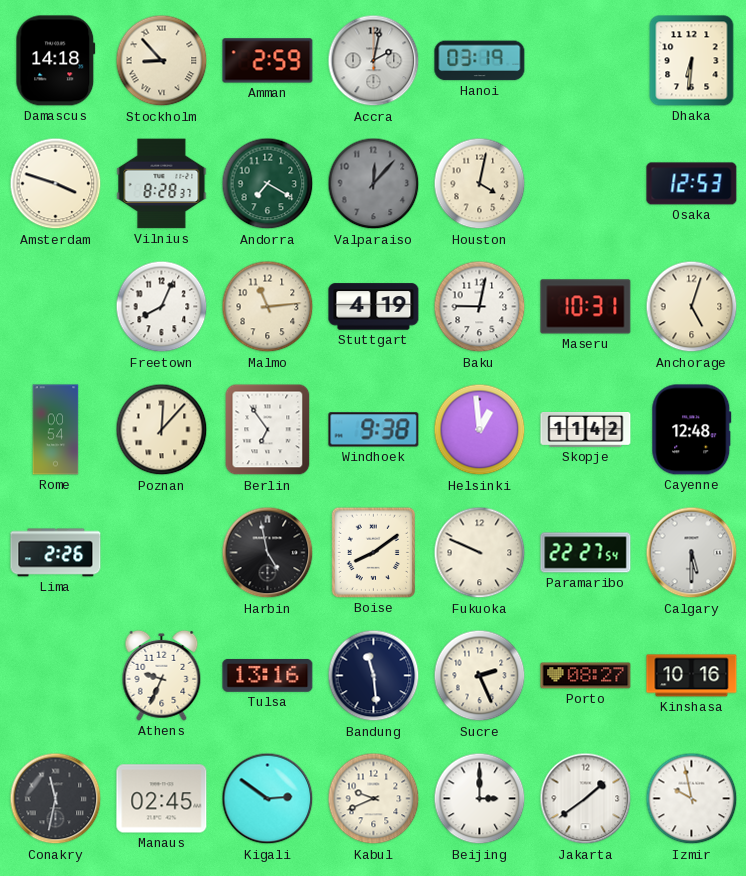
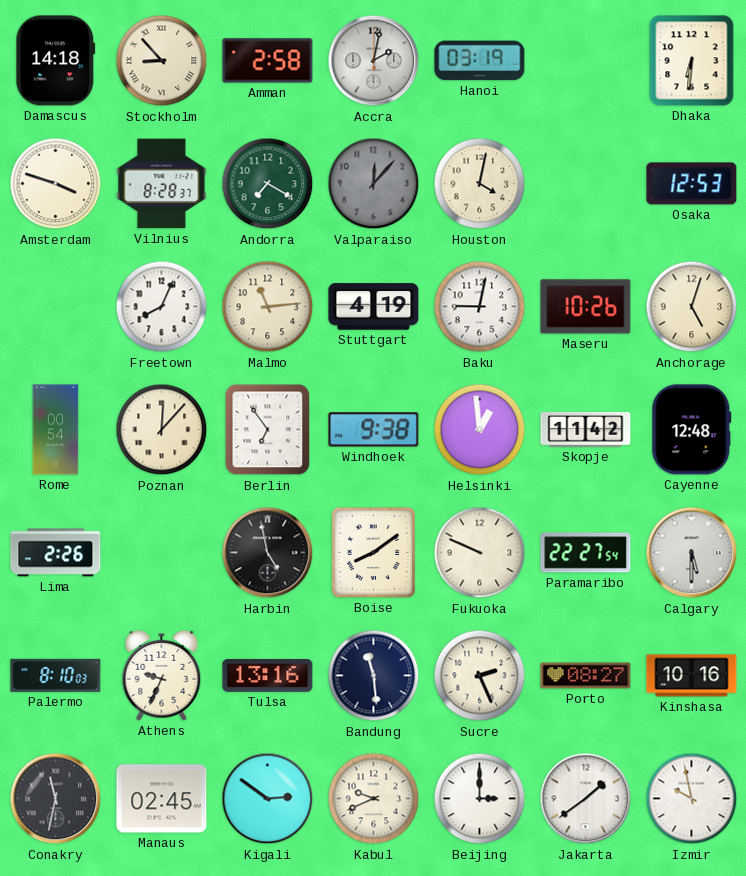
Amman: 2:59 -> 2:58 (268, 61)
Maseru: 10:31 -> 10:26 (586, 307)
Palermo: none -> 8:10 (56, 675)
